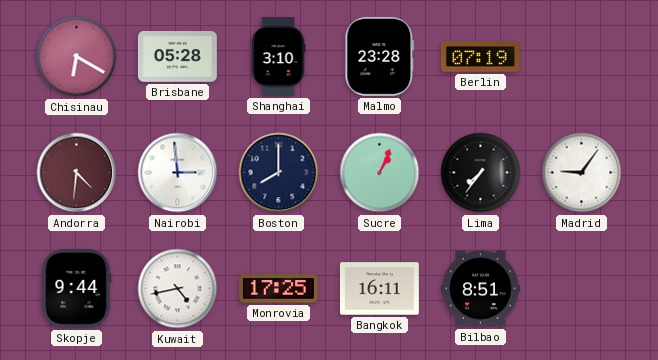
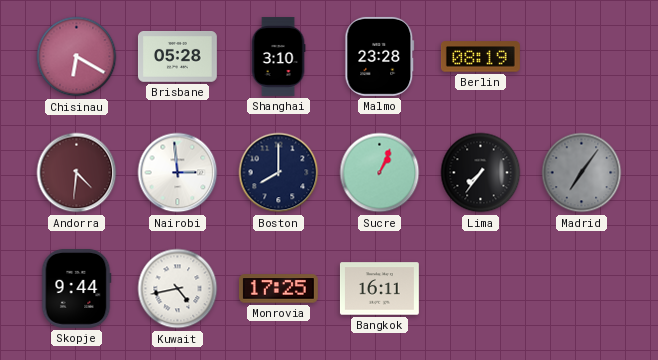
Berlin: 07:19 -> 08:19 (480, 57)
Madrid: 9:06 -> 7:06 (582, 173)
Madrid dial: white -> grey (582, 173)
Bilbao: 8:51 -> none (480, 289)
